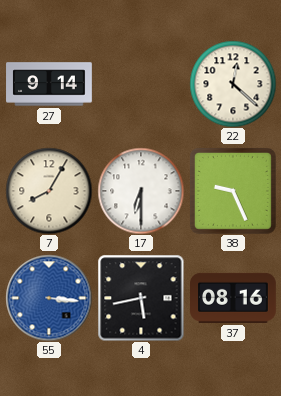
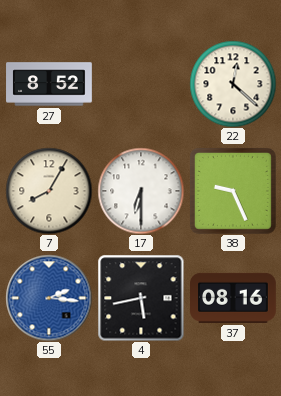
27: 9:14 -> 8:52 (49, 84)
55: 3:16 -> 2:16 (49, 298)
